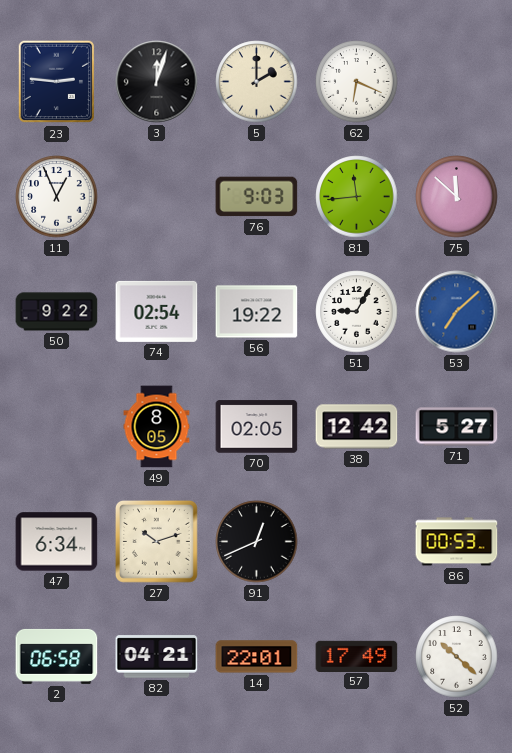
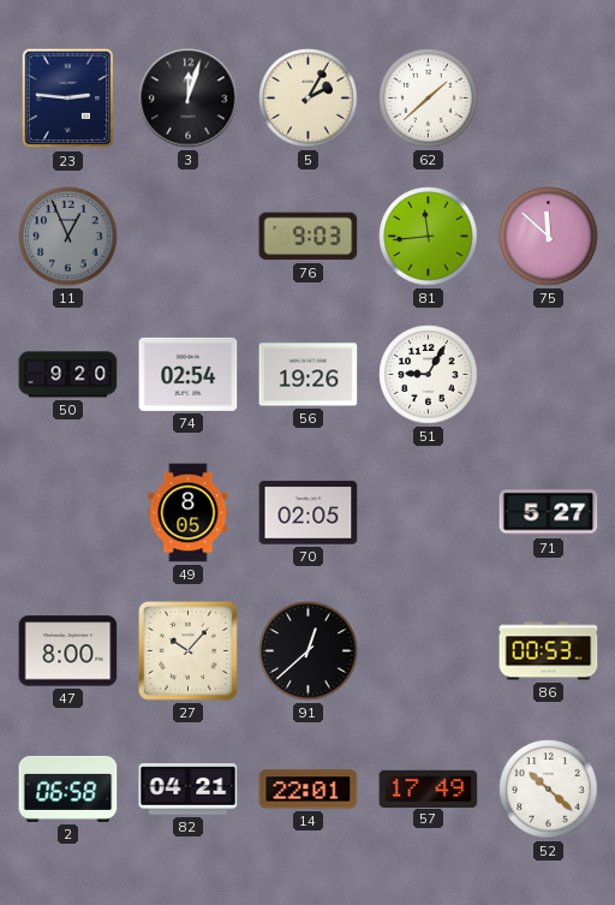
5: 2:00 -> 2:05 (309, 99)
62: 6:19 -> 1:38 (429, 99)
11 dial: white -> grey (68, 237)
50: 9:22 -> 9:20 (68, 375)
56: 19:22 -> 19:26 (309, 375)
53: 7:08 -> none (457, 312)
38: 12:42 -> none (357, 427)
47: 6:34 -> 8:00 (68, 651)
27: 10:12 -> 10:07 (189, 650)
91: 12:41 -> 12:38 (309, 651)
